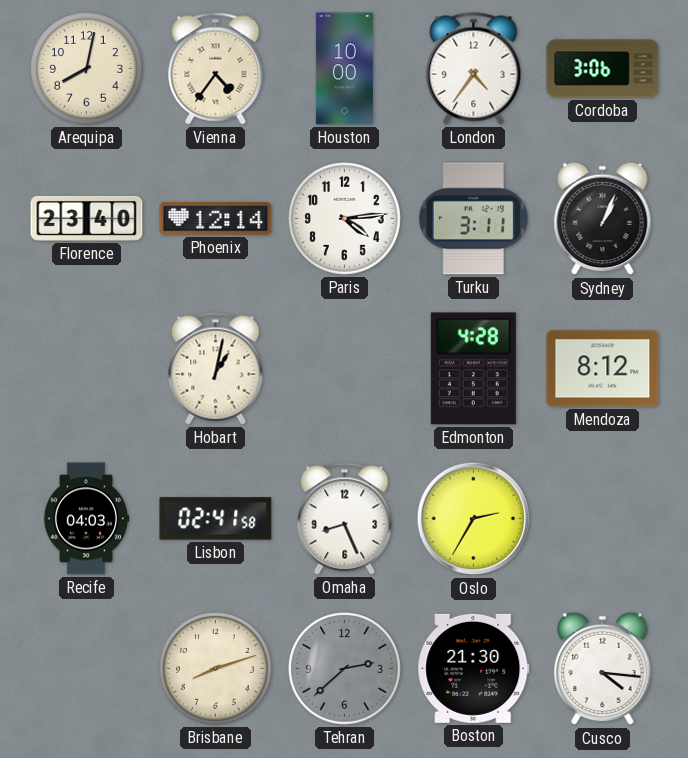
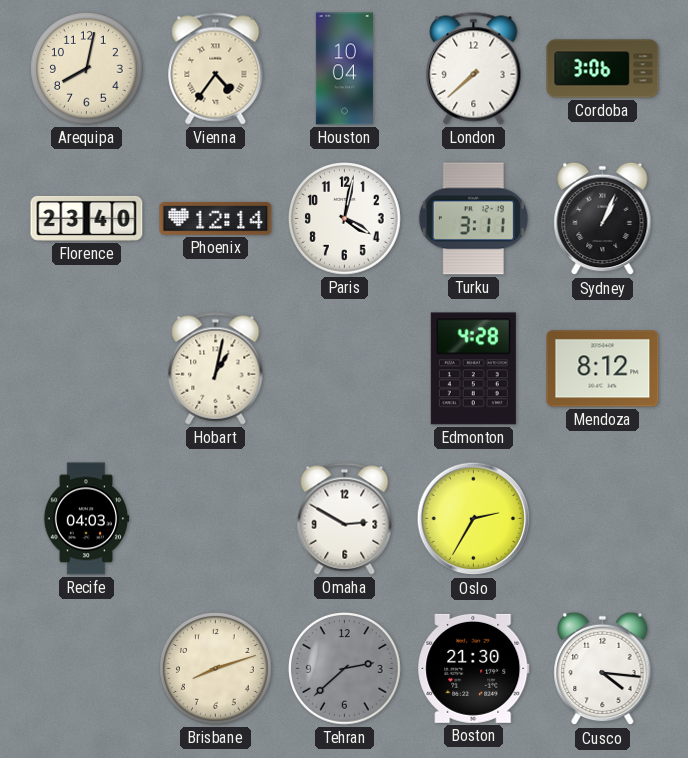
Houston: 10:00 -> 10:04 (344, 69)
London: 4:36 -> 7:38 (474, 69)
Paris: 4:14 -> 4:02 (345, 219)
Lisbon: 02:41 -> none (216, 519)
Omaha: 8:26 -> 2:50 (345, 519)
